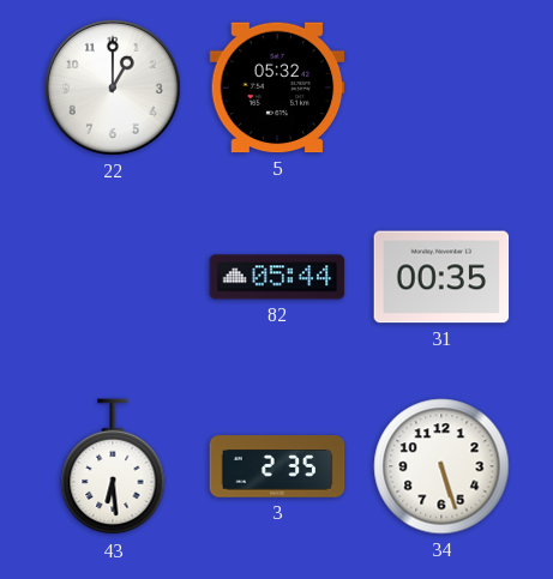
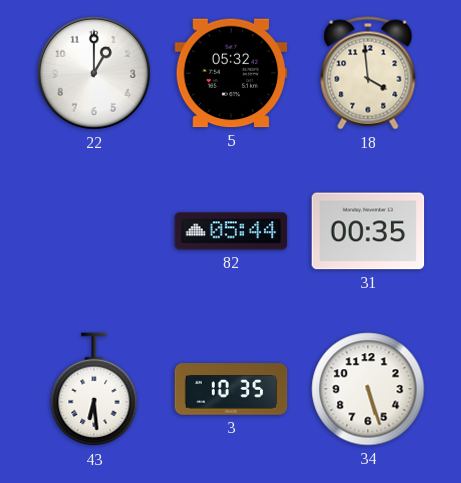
18: none -> 3:59 (368, 73)
3: 2:35 -> 10:35 (231, 389)
